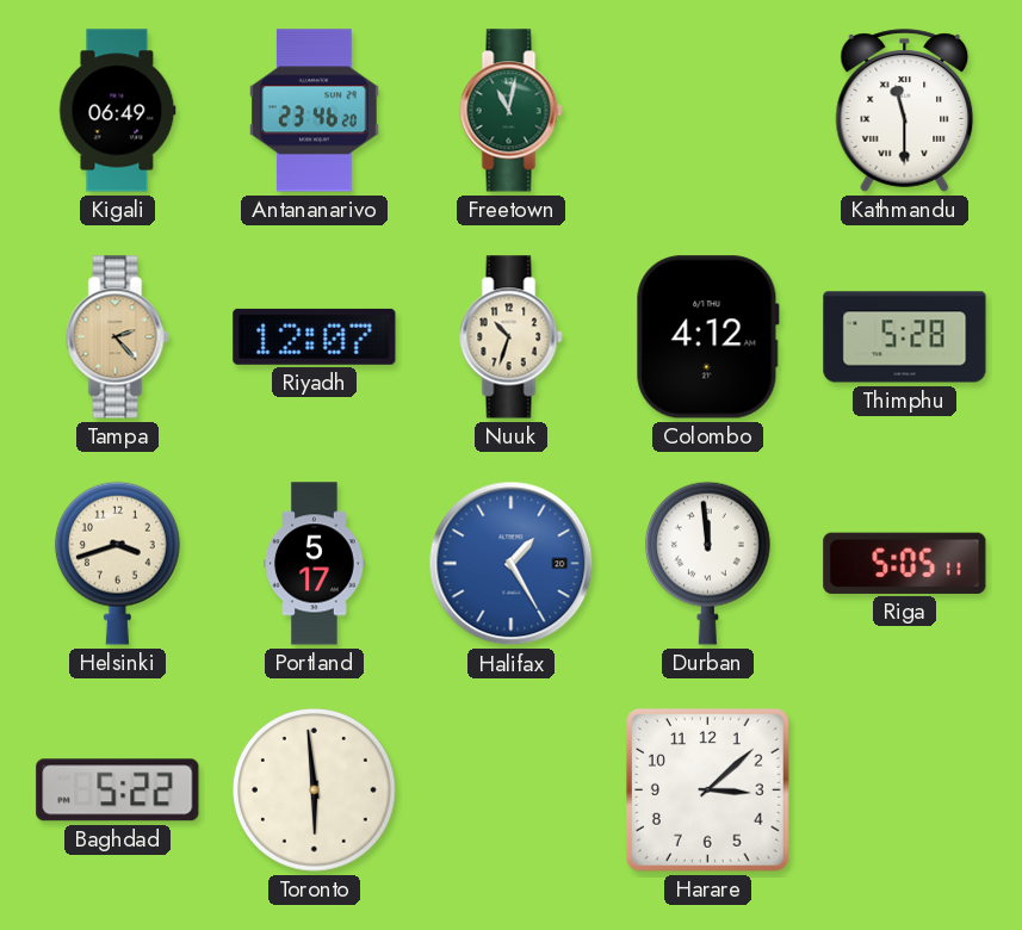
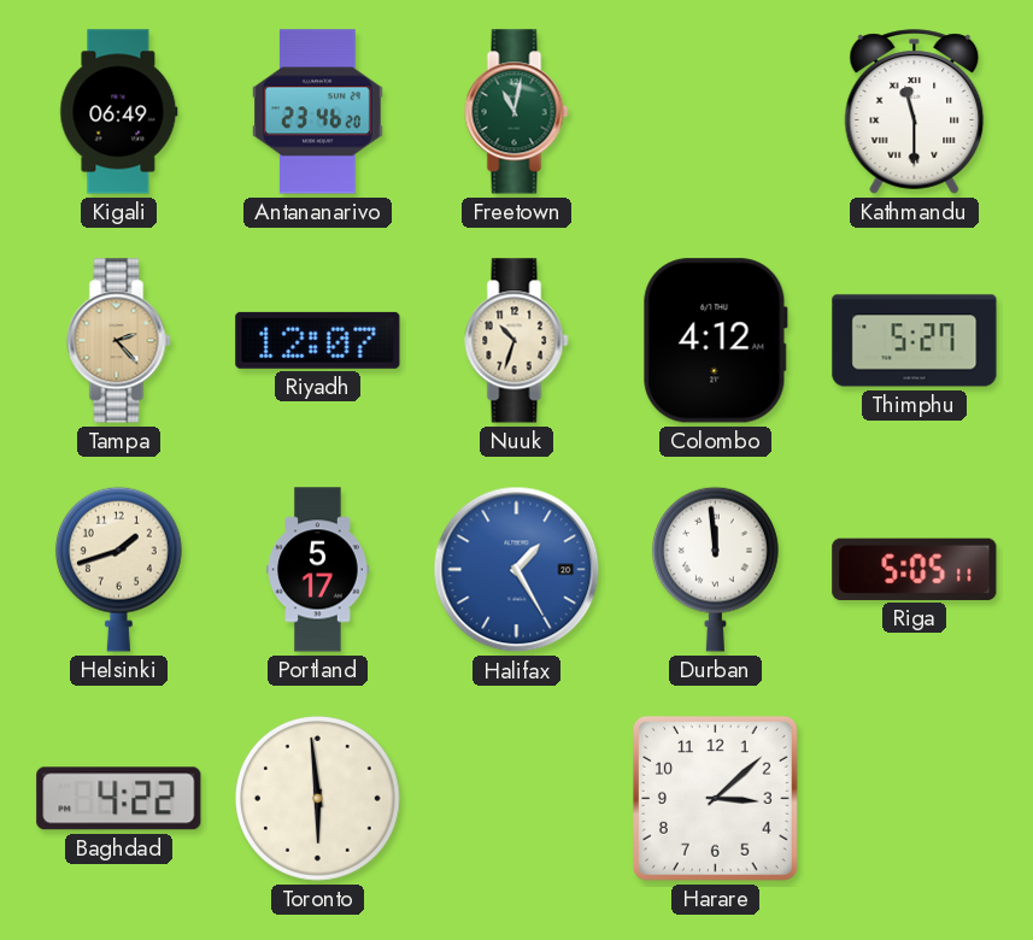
Thimphu: 5:28 -> 5:27 (915, 341)
Helsinki: 3:42 -> 1:42 (118, 569)
Baghdad: 5:22 -> 4:22 (119, 799)
